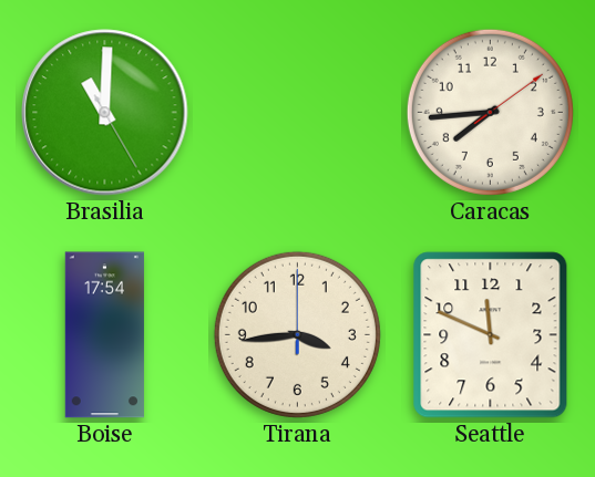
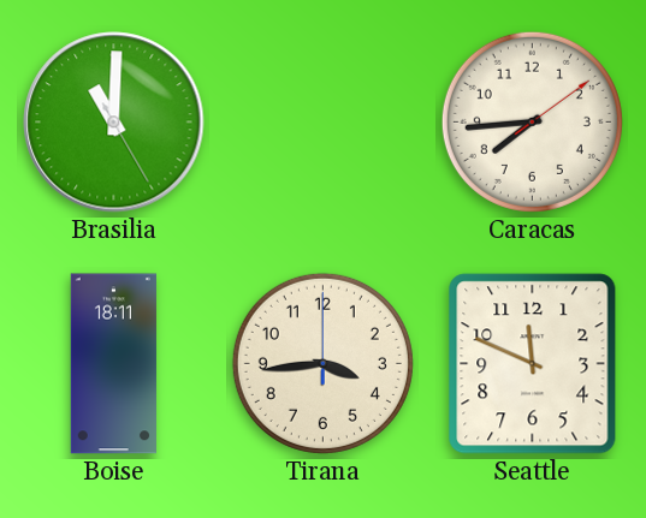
Boise: 17:54 -> 18:11 (113, 364)
